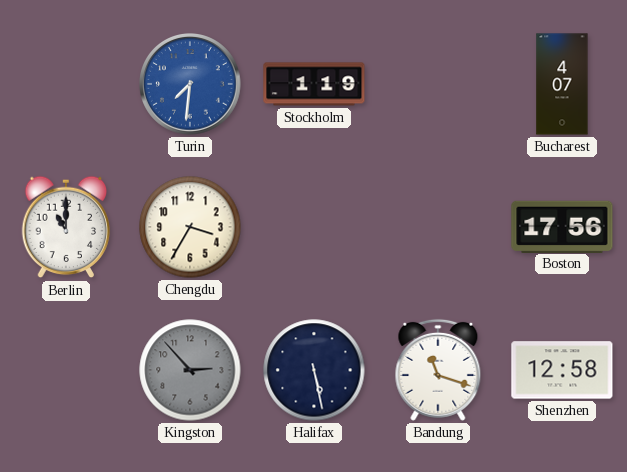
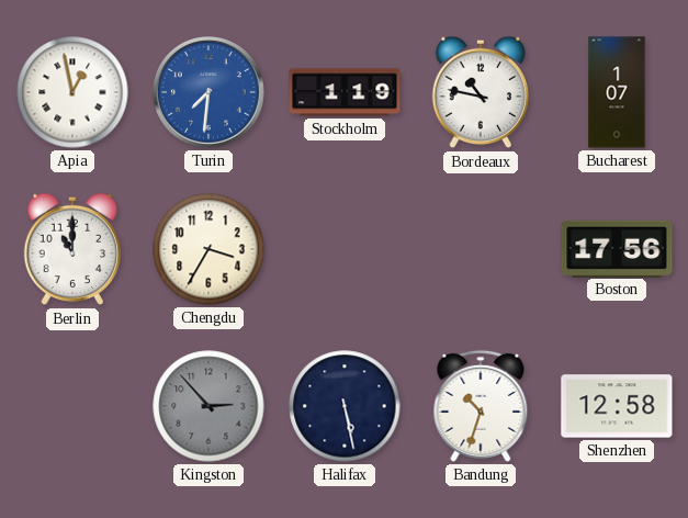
Apia: none -> 12:58 (72, 92)
Bordeaux: none -> 10:47 (481, 92)
Bucharest: 4:07 -> 1:07 (617, 92)
Bandung: 11:18 -> 10:33 (481, 406)
